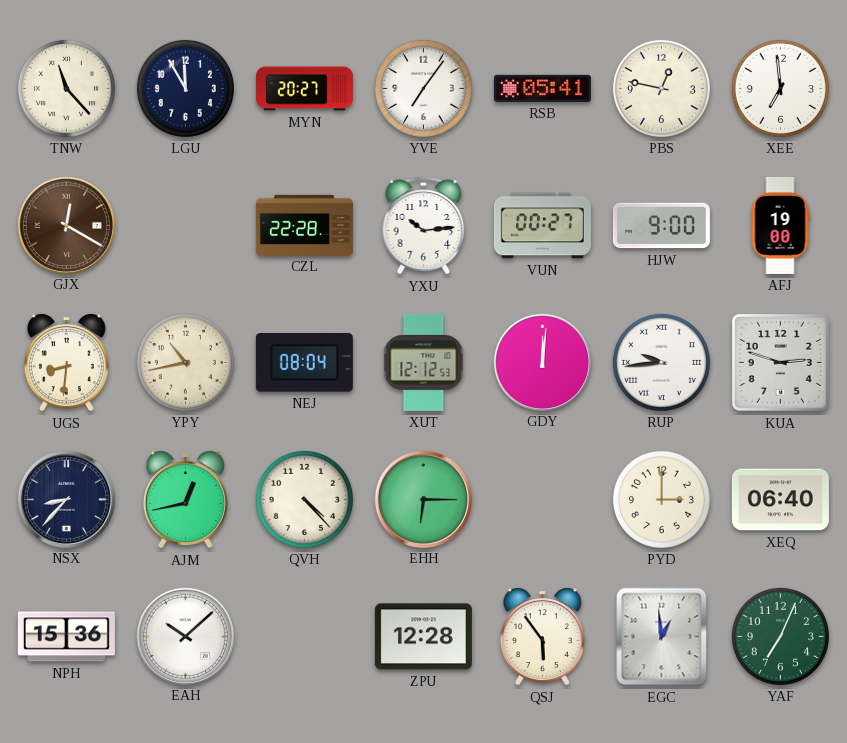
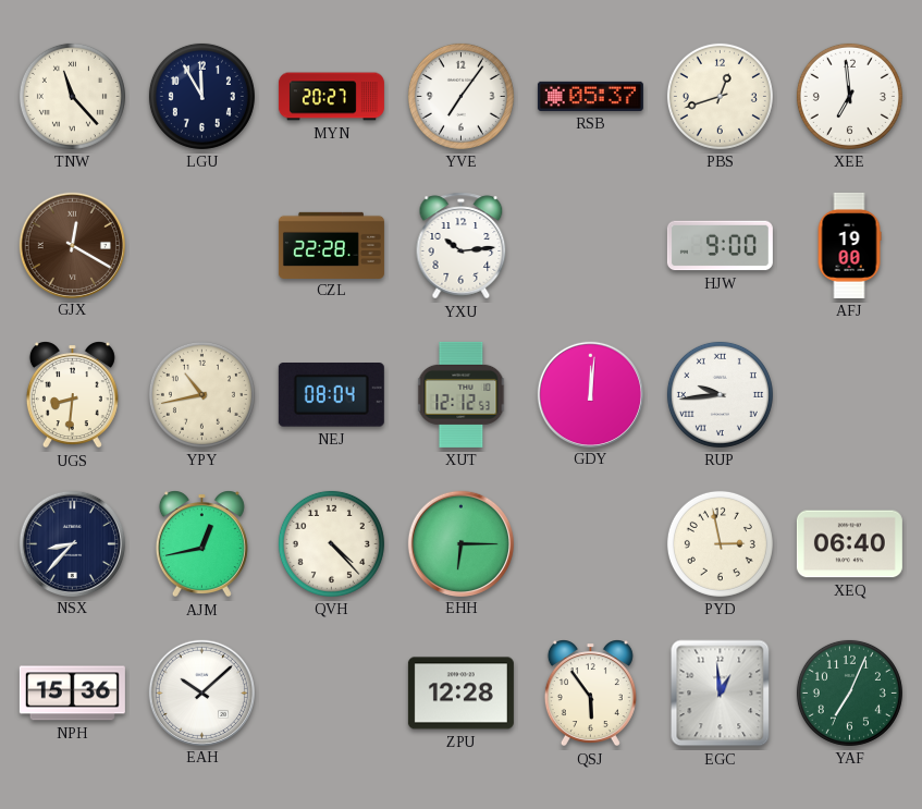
RSB: 05:41 -> 05:37 (590, 96)
PBS: 12:47 -> 12:42 (720, 96)
VUN: 00:27 -> none (542, 226)
KUA: 2:48 -> none (780, 362)
PYD: 3:00 -> 2:58 (720, 543)
